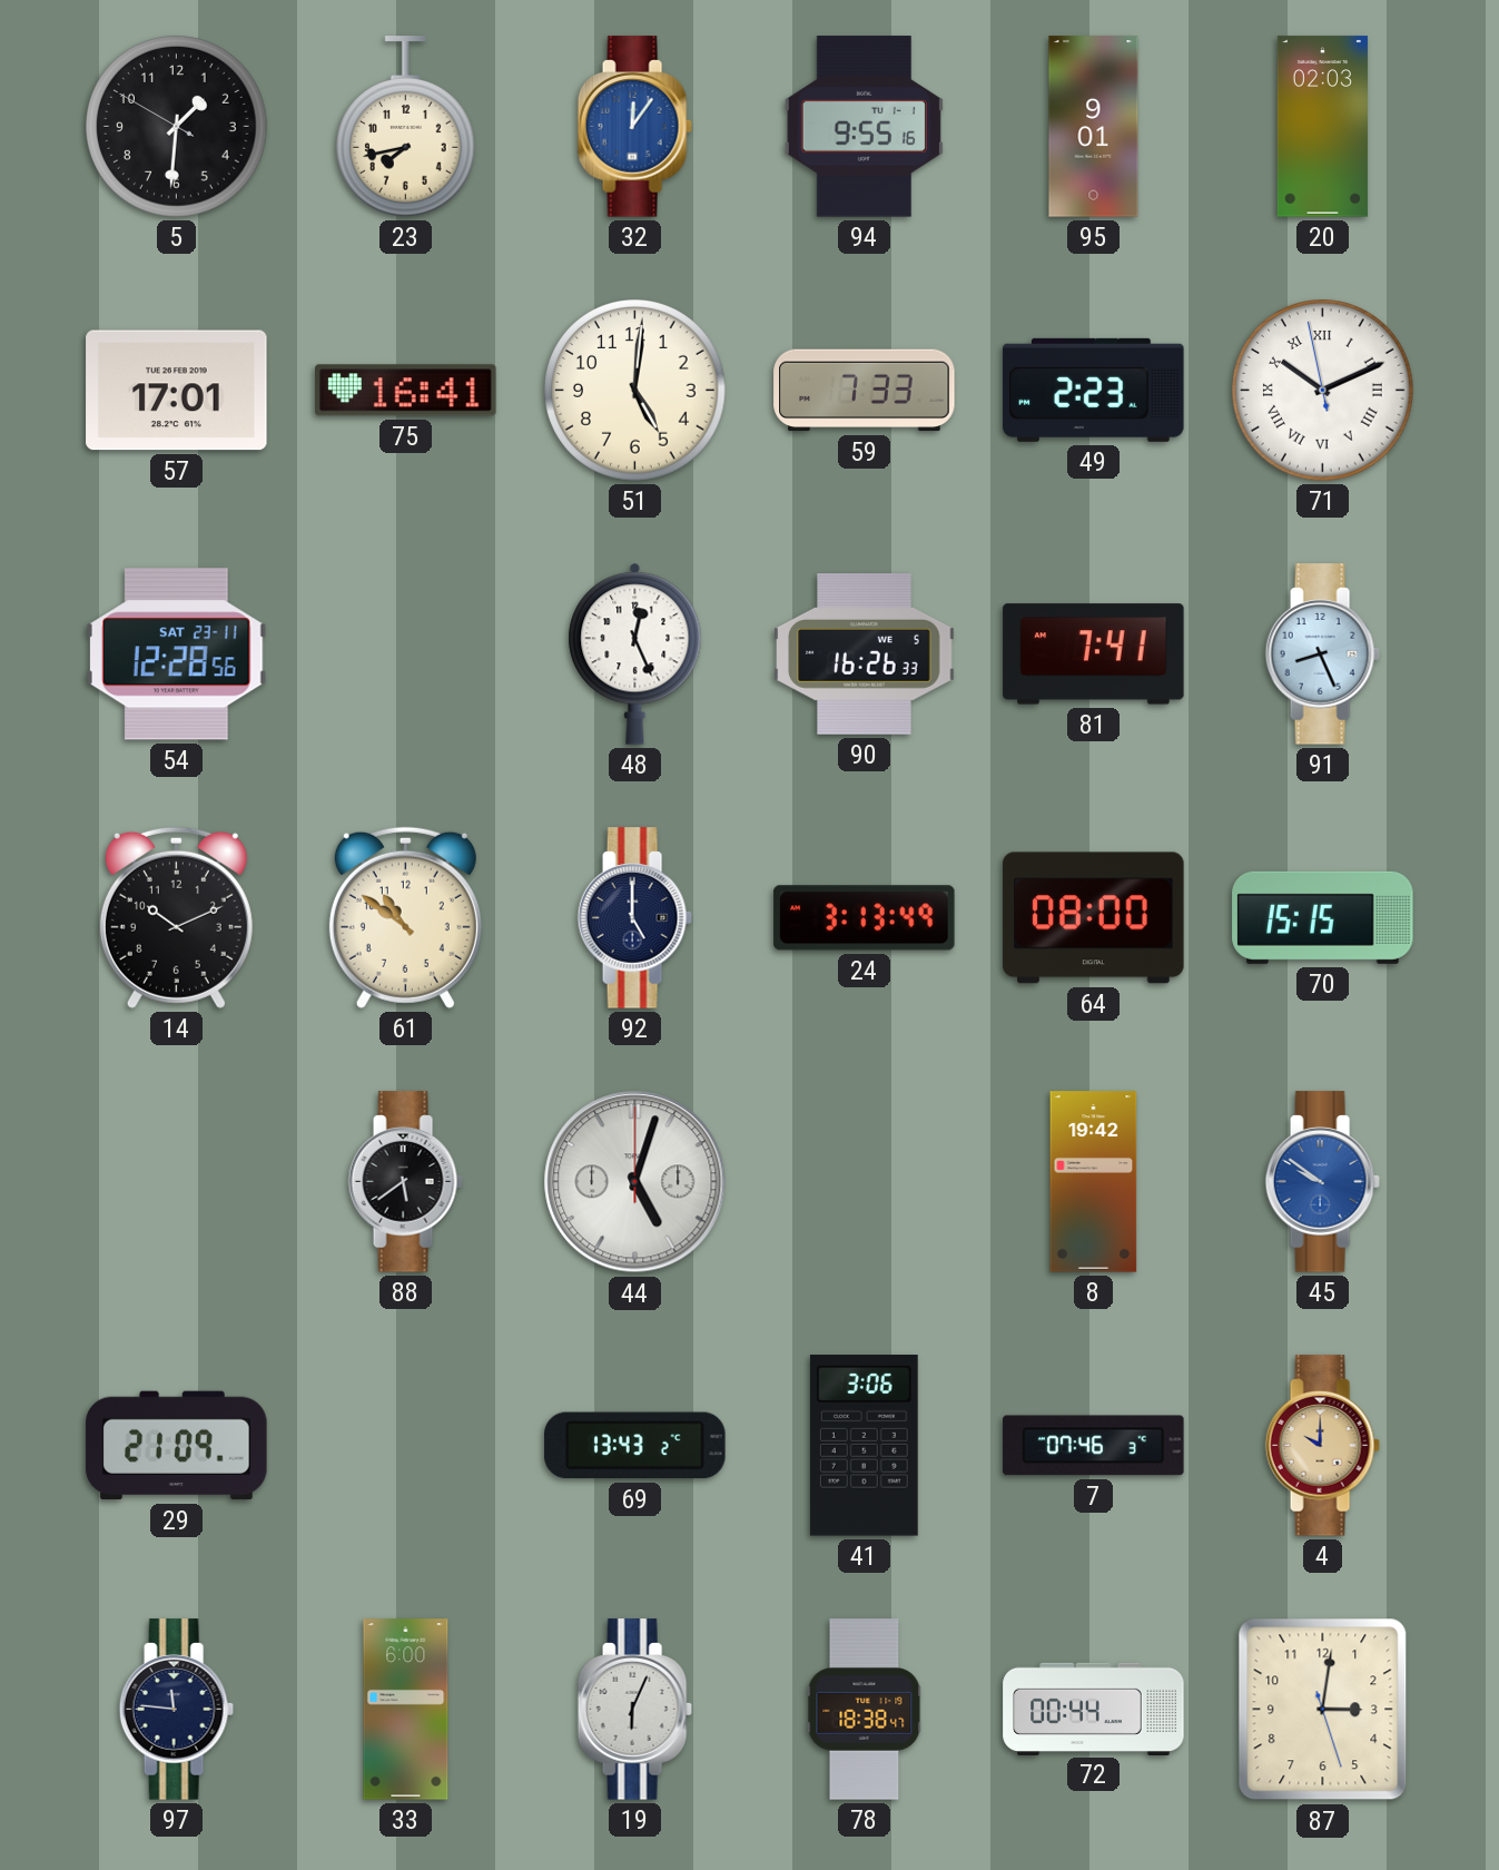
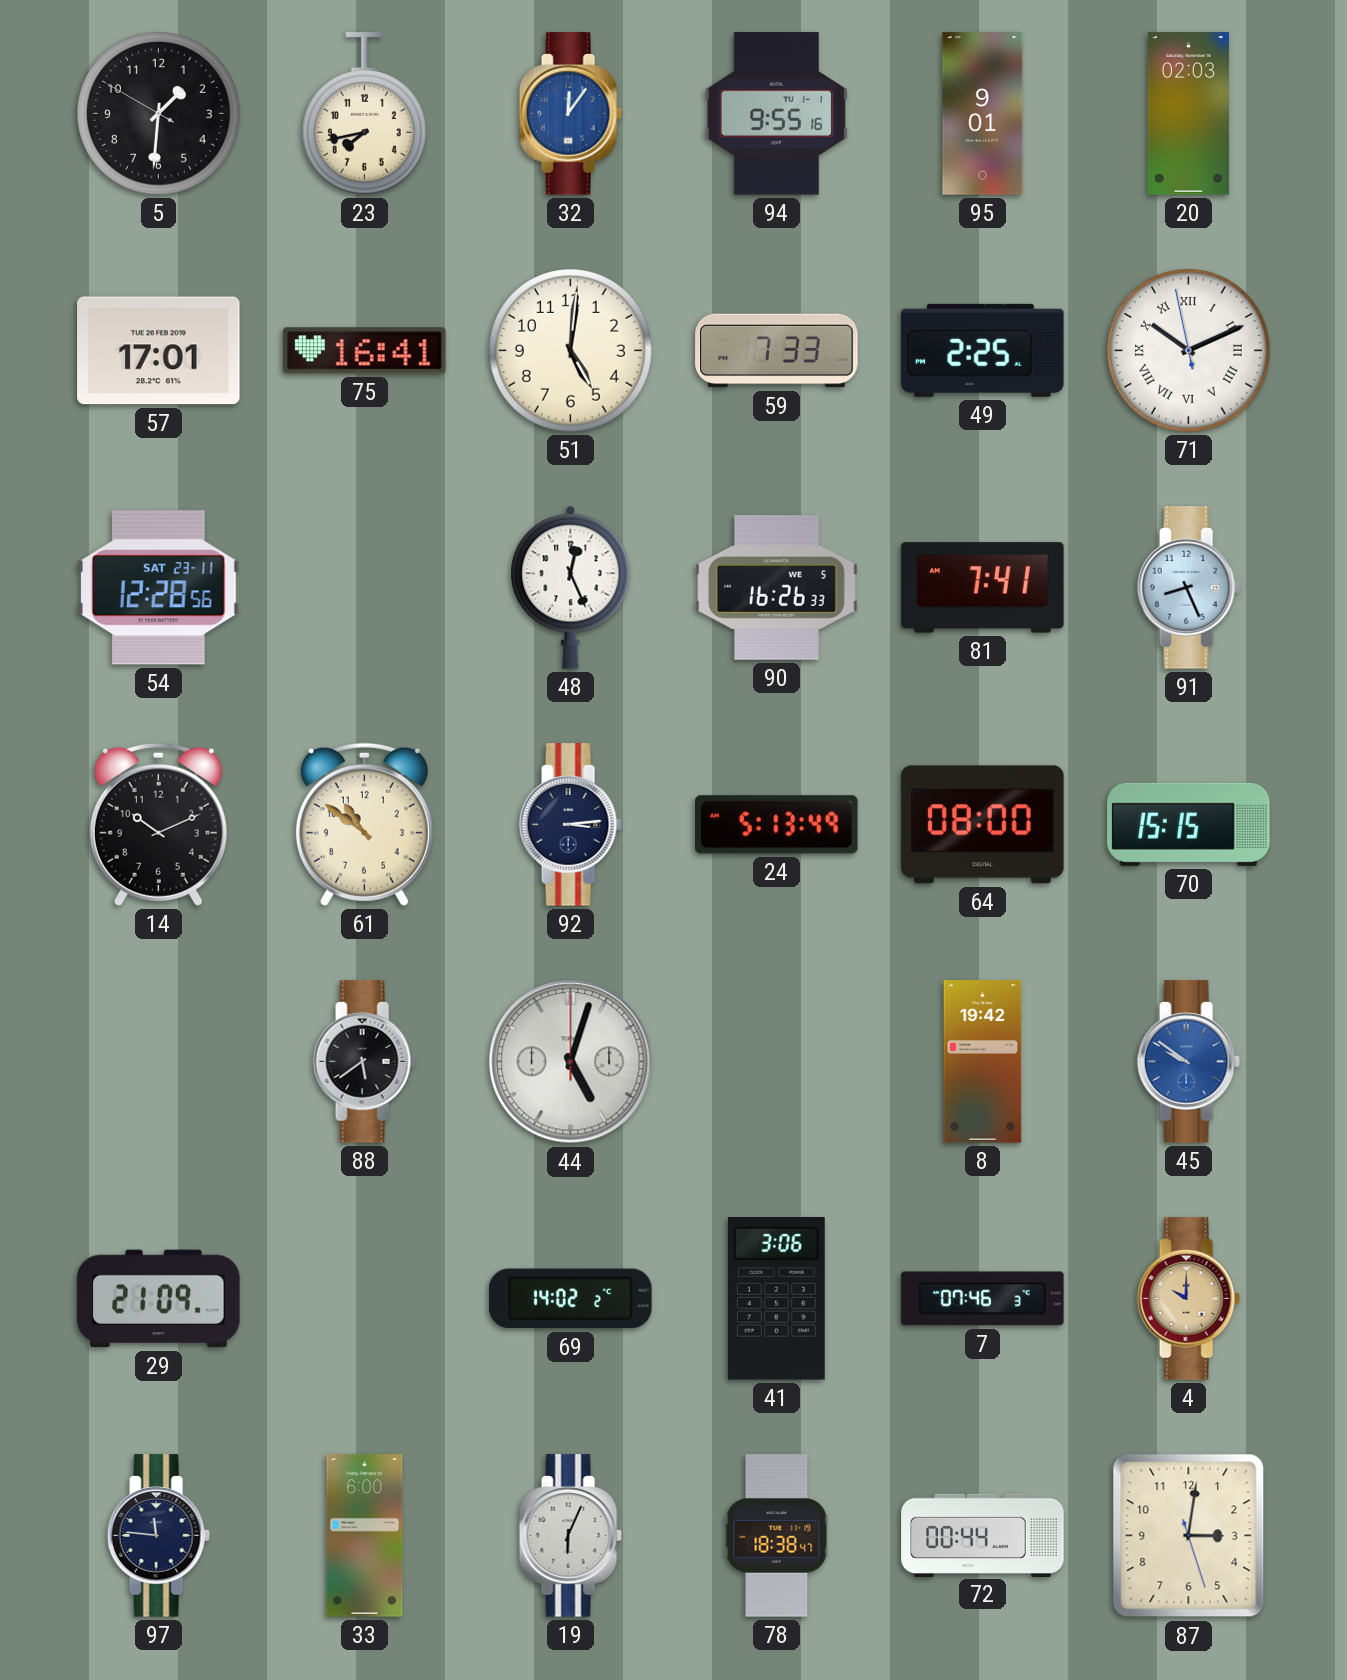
49: 2:23 -> 2:25 (983, 350)
92: 5:00 -> 3:14 (570, 825)
24: 3:13 -> 5:13 (777, 825)
69: 13:43 -> 14:02 (571, 1299)
